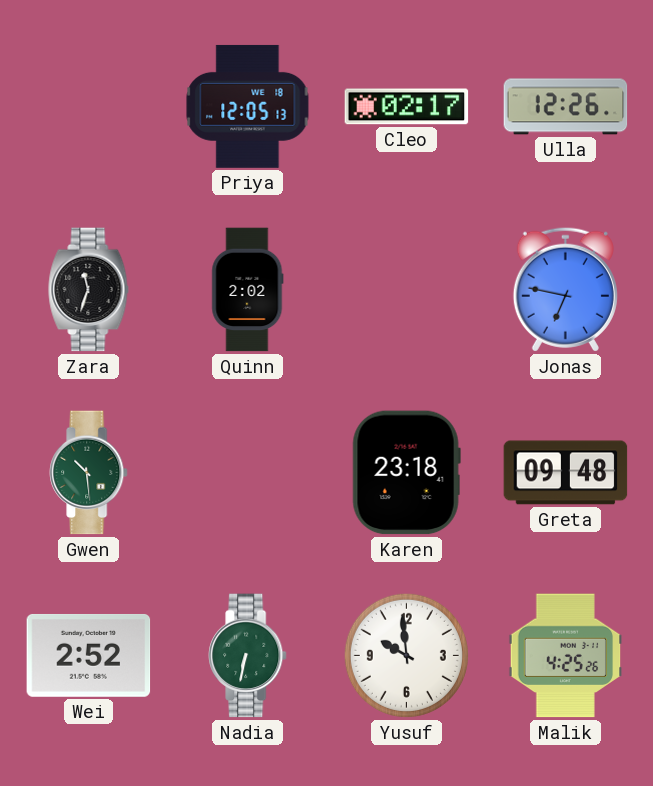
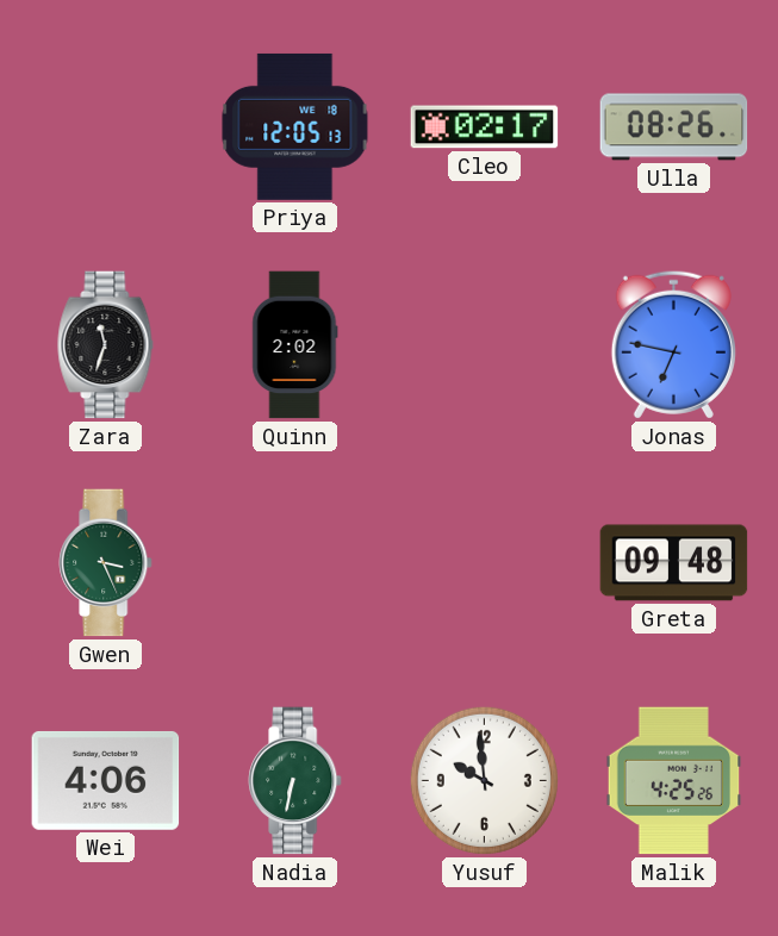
Ulla: 12:26 -> 08:26 (674, 127)
Gwen: 10:29 -> 3:26 (106, 563)
Karen: 23:18 -> none (406, 473)
Wei: 2:52 -> 4:06 (106, 780)
